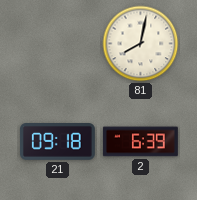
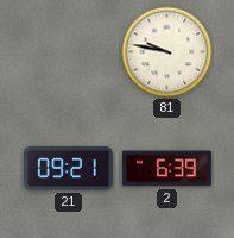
81: 8:02 -> 9:47 (167, 52)
21: 09:18 -> 09:21 (68, 169)
